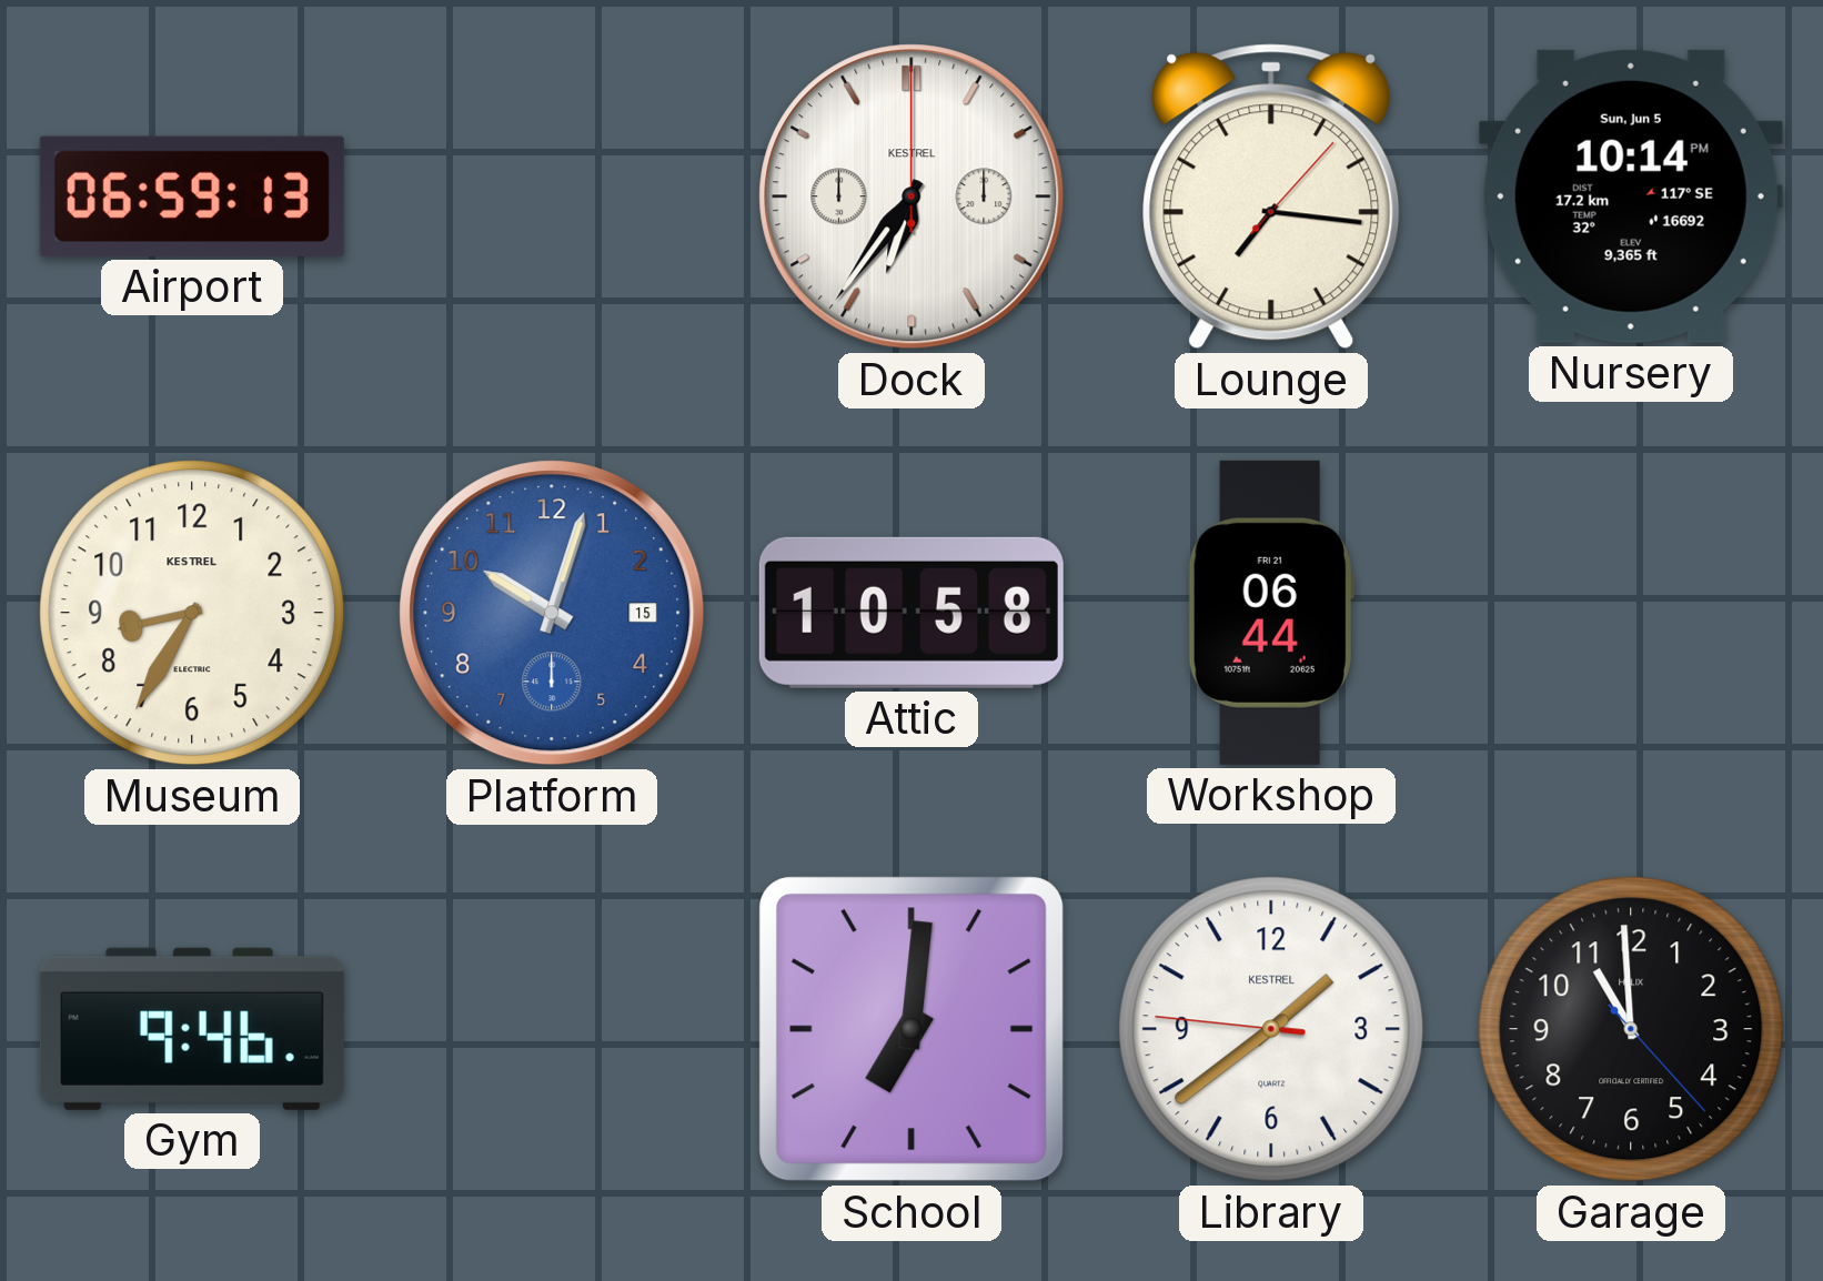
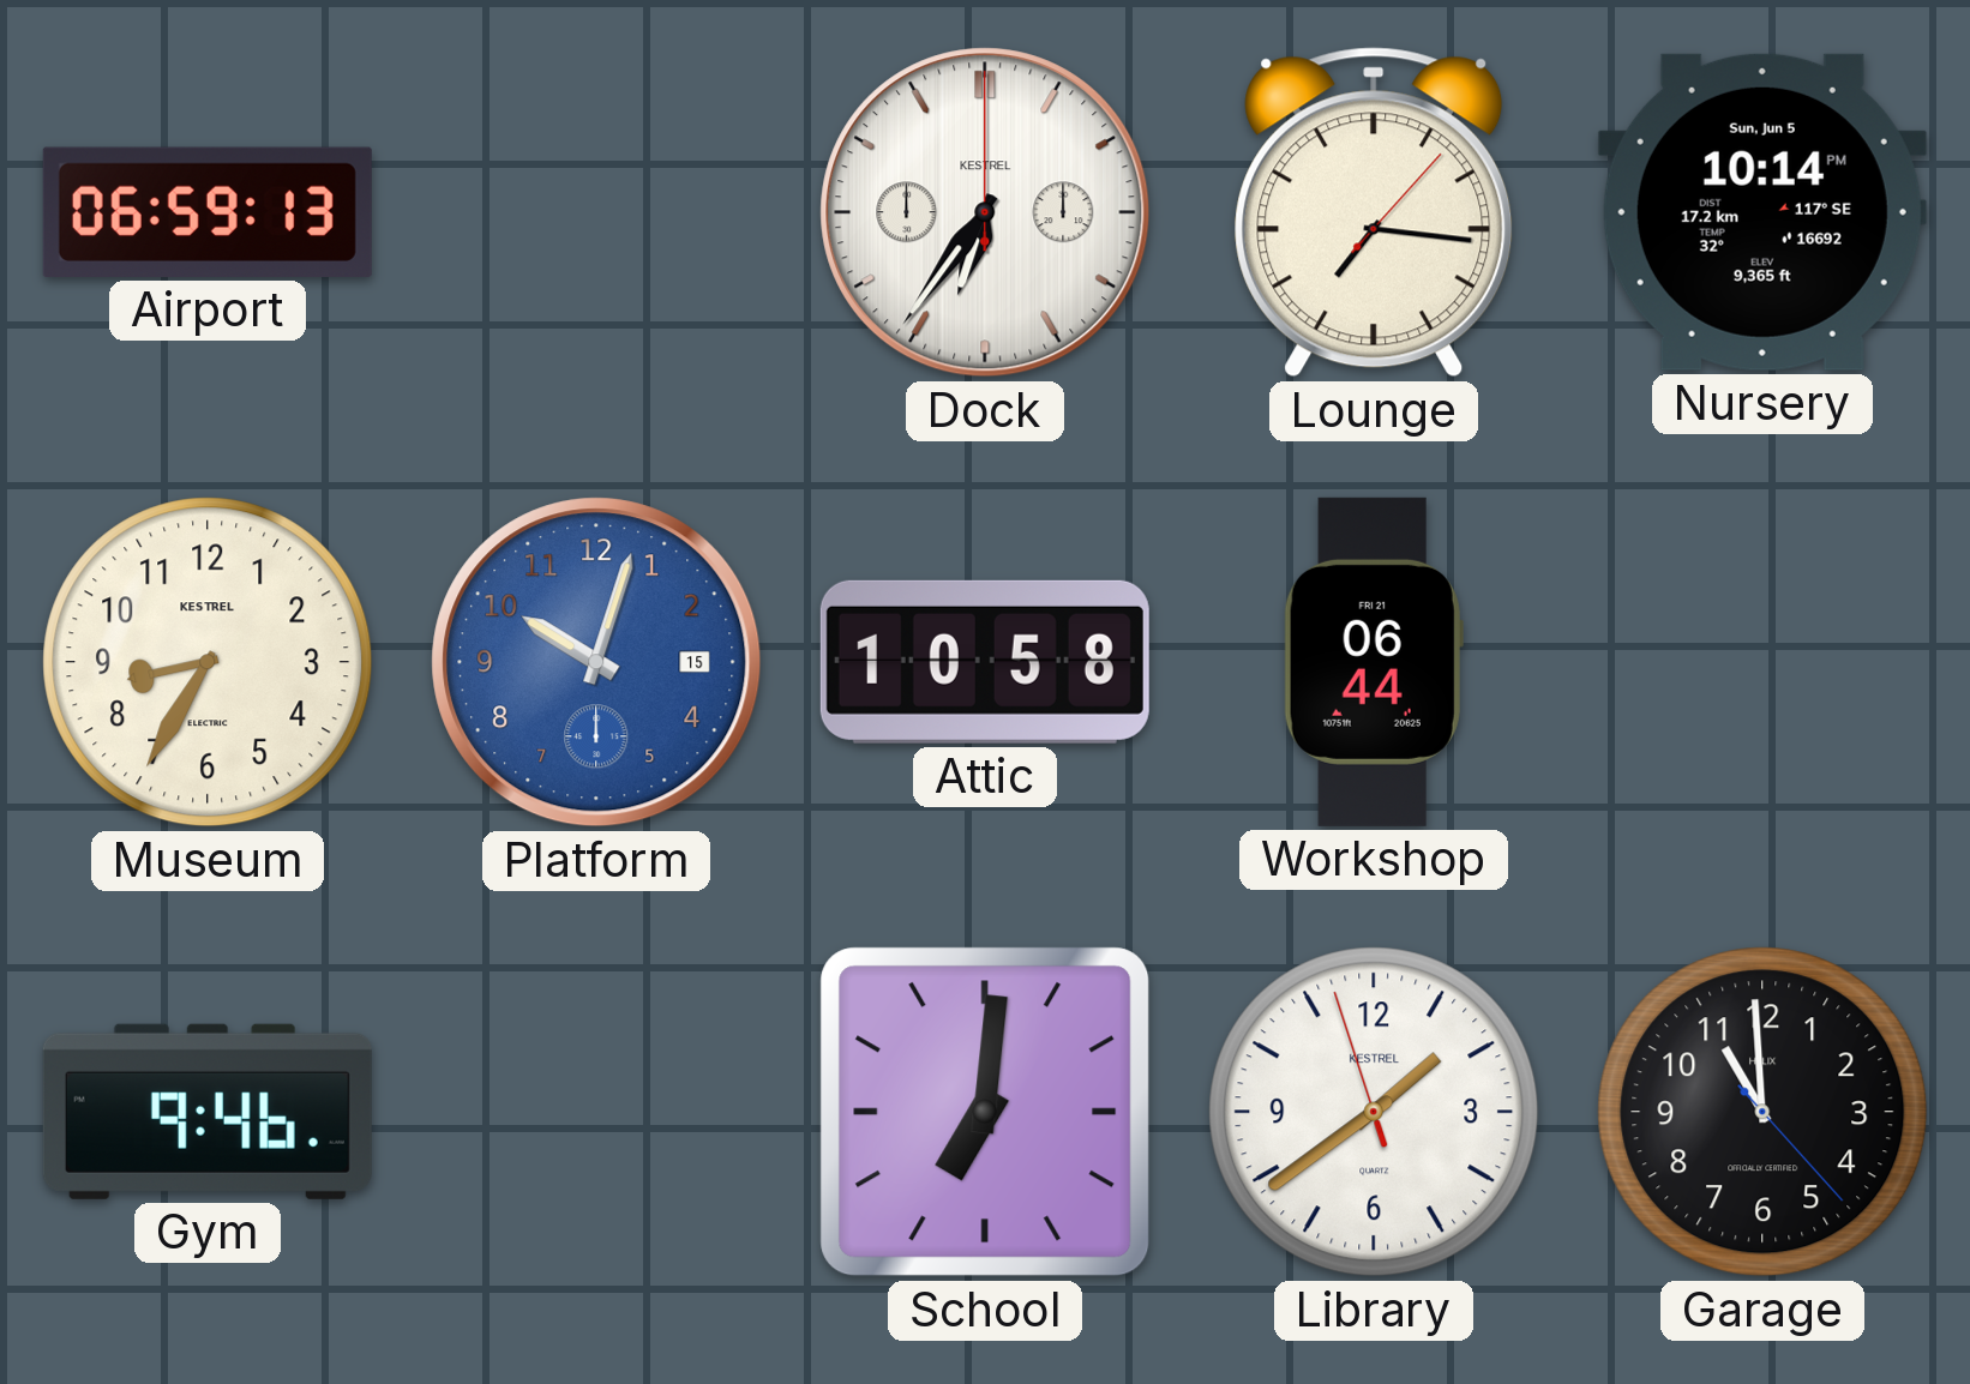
Library: 1:38:46 -> 1:38:57 (1374, 1112)
